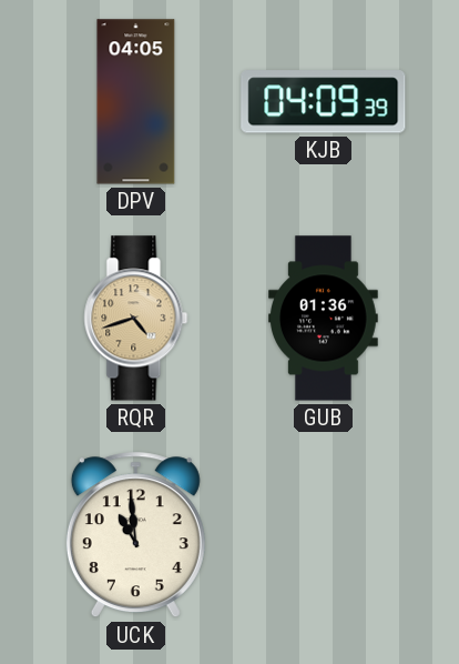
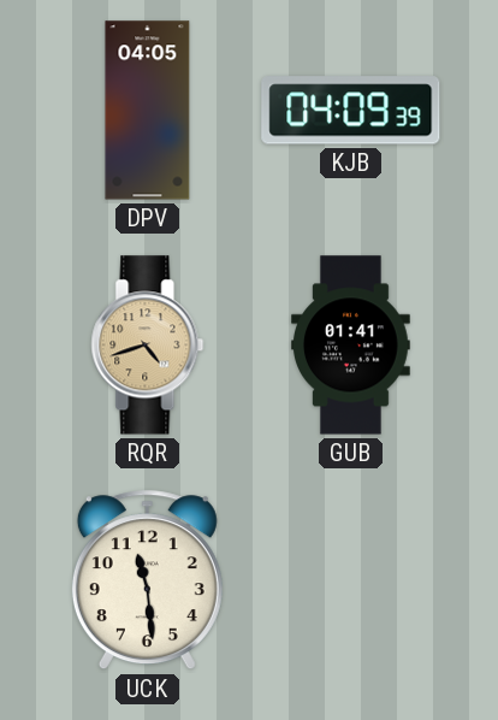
GUB: 01:36 -> 01:41 (351, 346)
UCK: 10:59 -> 11:29 (147, 580)
